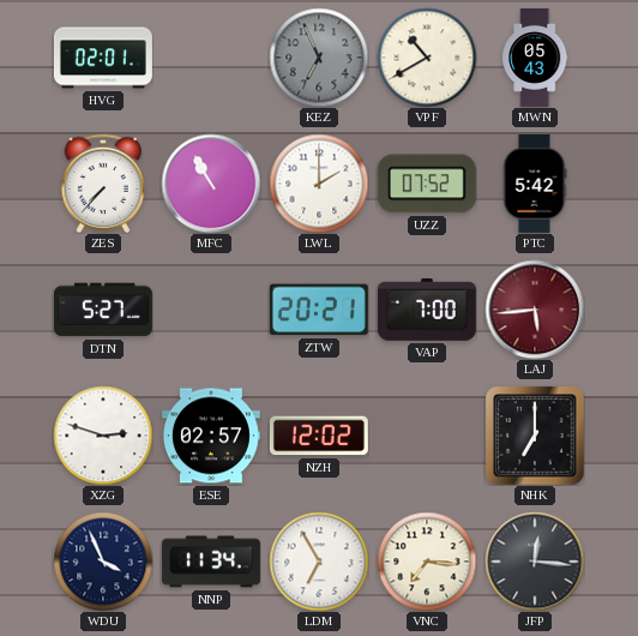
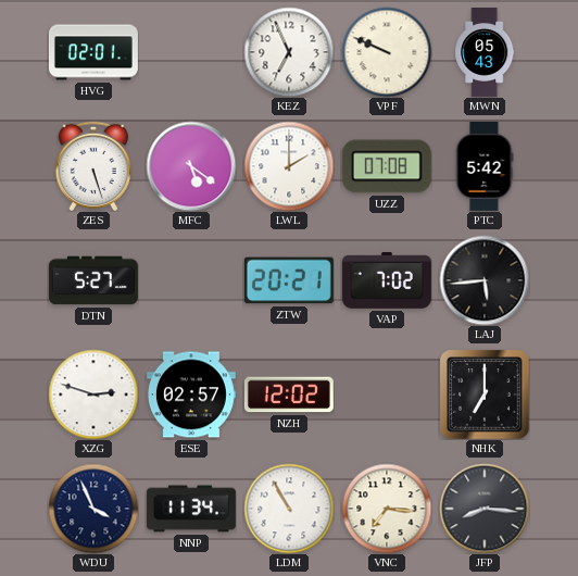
KEZ dial: grey -> white (289, 52)
VPF: 10:40 -> 9:49 (387, 52)
ZES: 7:37 -> 5:27 (92, 165)
MFC: 10:55 -> 5:21 (191, 166)
UZZ: 07:52 -> 07:08 (387, 166)
VAP: 7:00 -> 7:02 (387, 280)
LAJ dial: burgundy -> black (485, 280)
LDM: 6:55 -> 10:55 (289, 509)
JFP: 12:16 -> 8:16 (485, 509)
